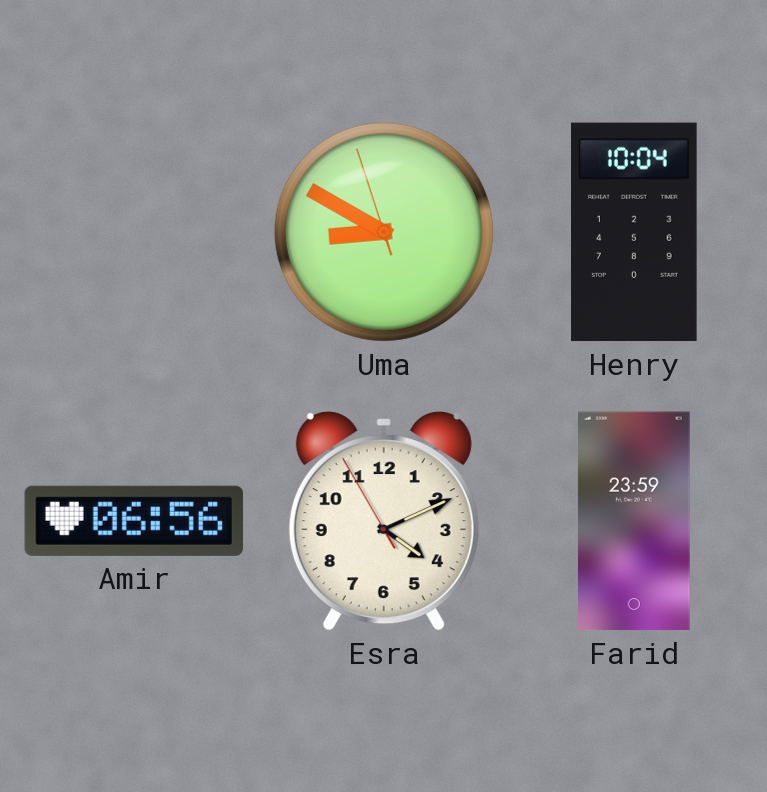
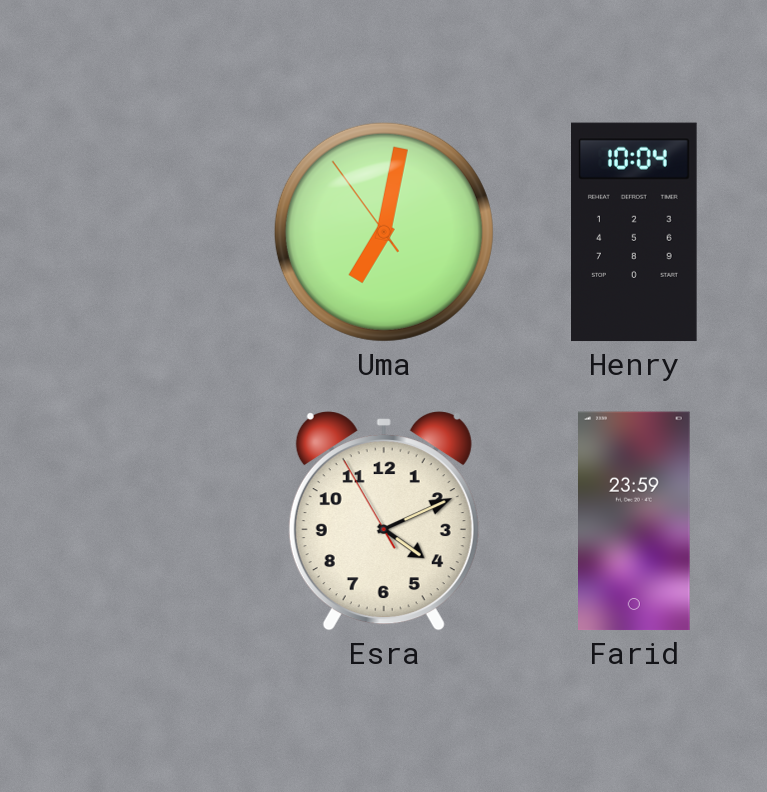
Uma: 8:49 -> 7:01 (384, 232)
Amir: 06:56 -> none (133, 521)
